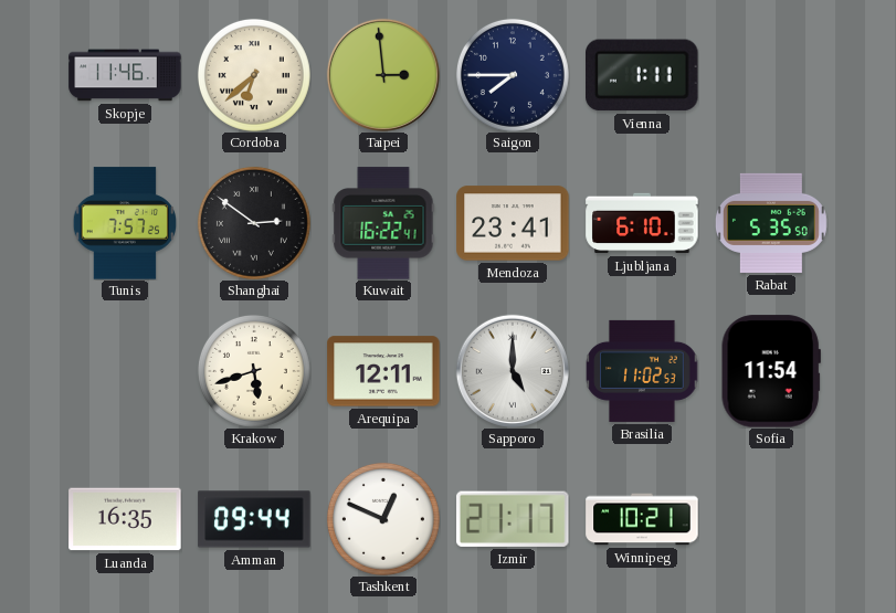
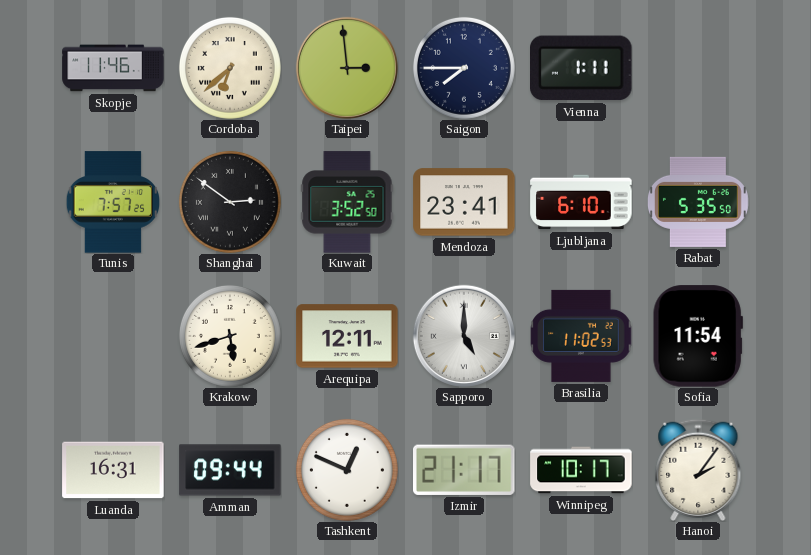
Kuwait: 16:22 -> 3:52 (347, 202)
Luanda: 16:35 -> 16:31 (113, 470)
Winnipeg: 10:21 -> 10:17 (581, 470)
Hanoi: none -> 2:06 (698, 469)
